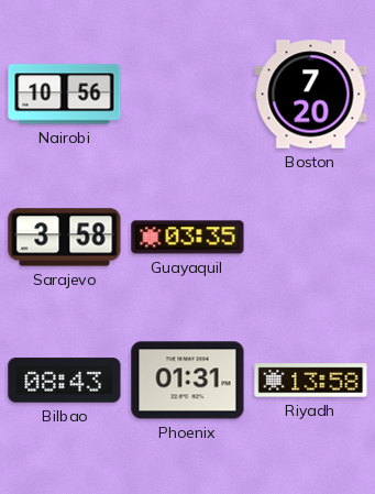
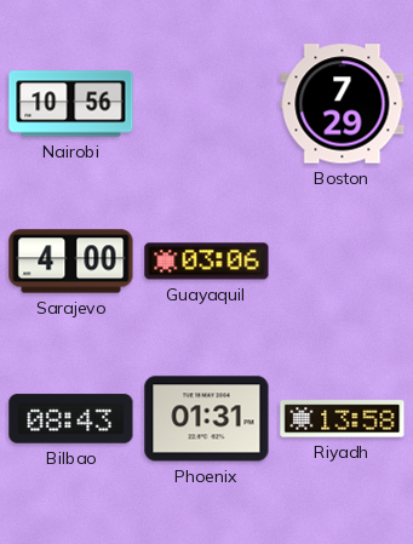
Boston: 7:20 -> 7:29 (343, 104)
Sarajevo: 3:58 -> 4:00 (71, 262)
Guayaquil: 03:35 -> 03:06 (207, 262)
